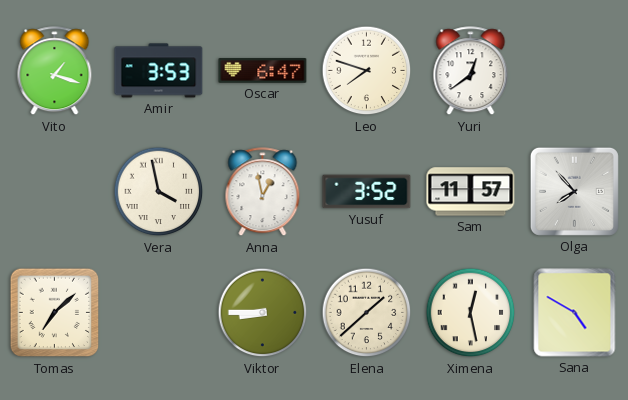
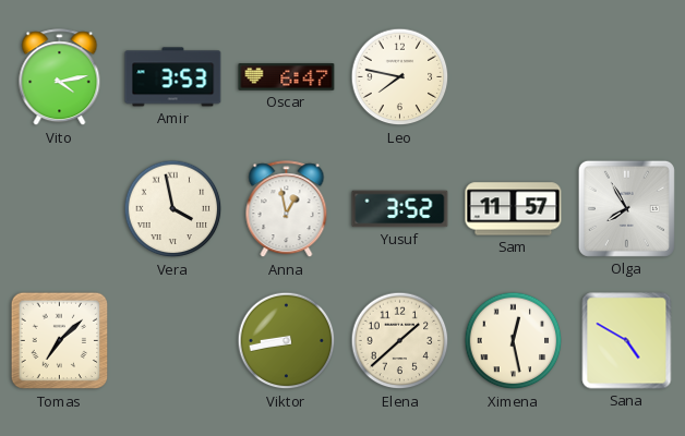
Vito: 1:18 -> 4:13 (60, 77)
Leo: 7:48 -> 7:47 (400, 77)
Yuri: 12:39 -> none (471, 71)
Olga: 7:53 -> 7:55 (626, 208)
Viktor: 8:45 -> 8:43 (287, 341)
